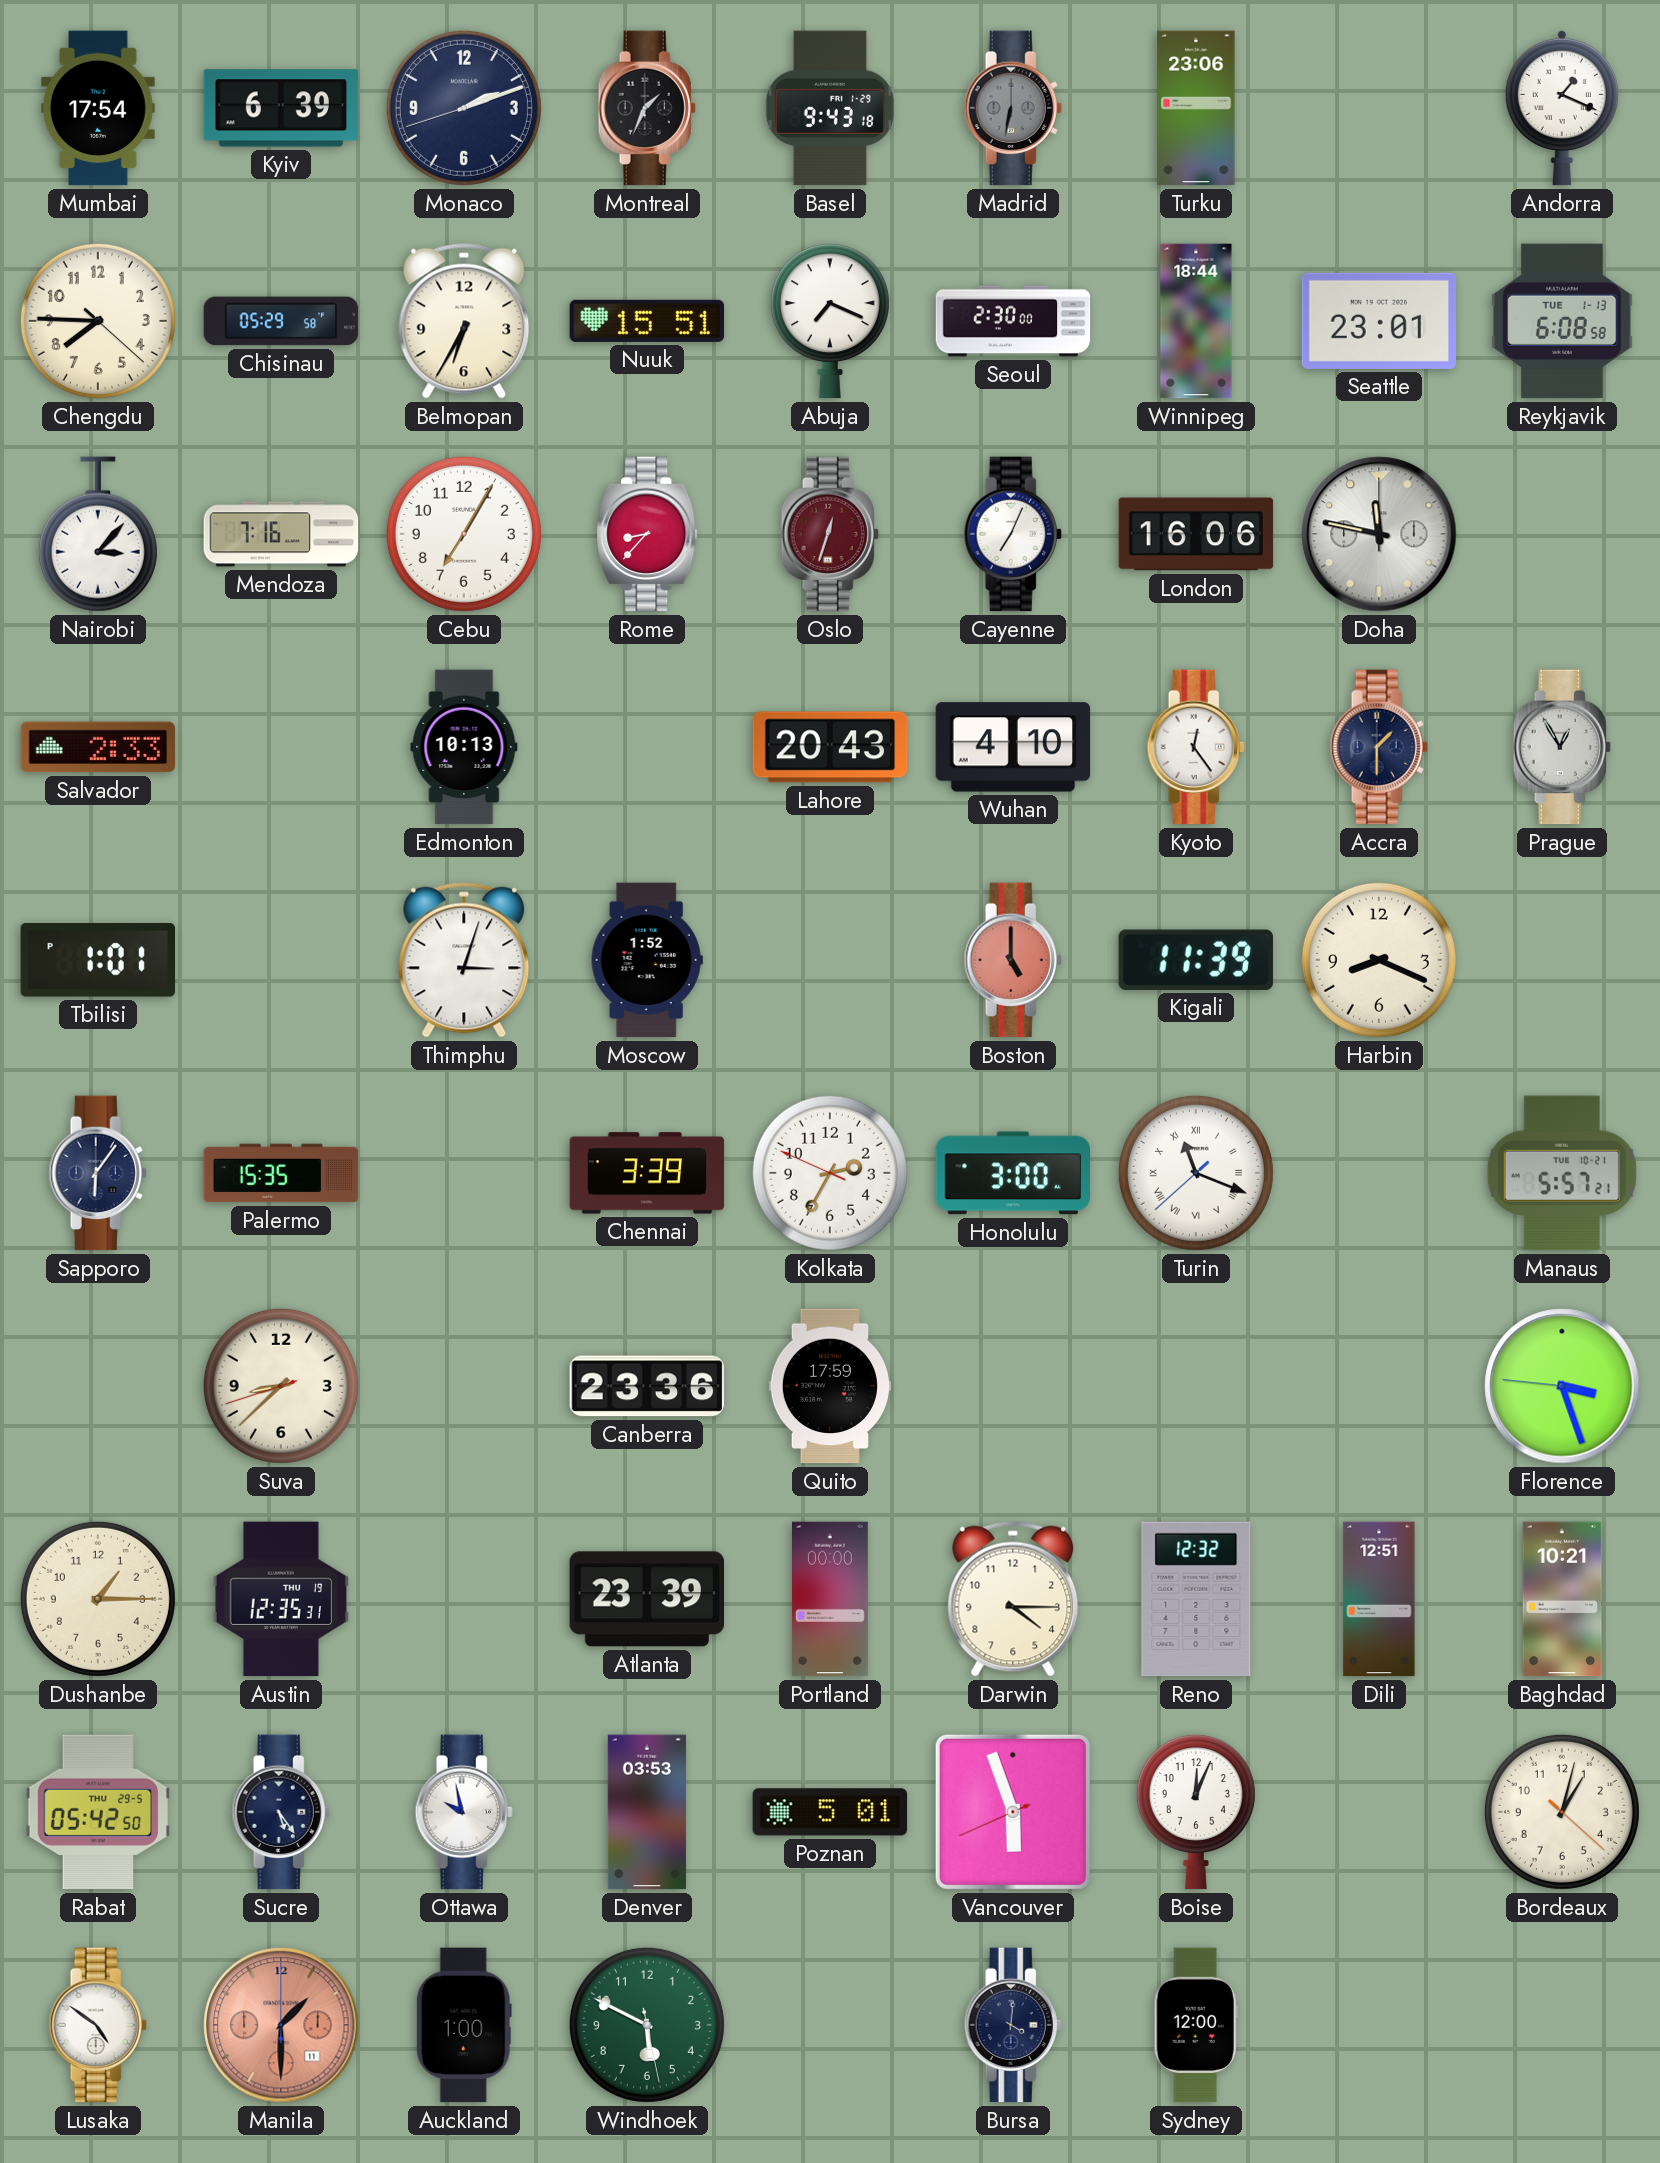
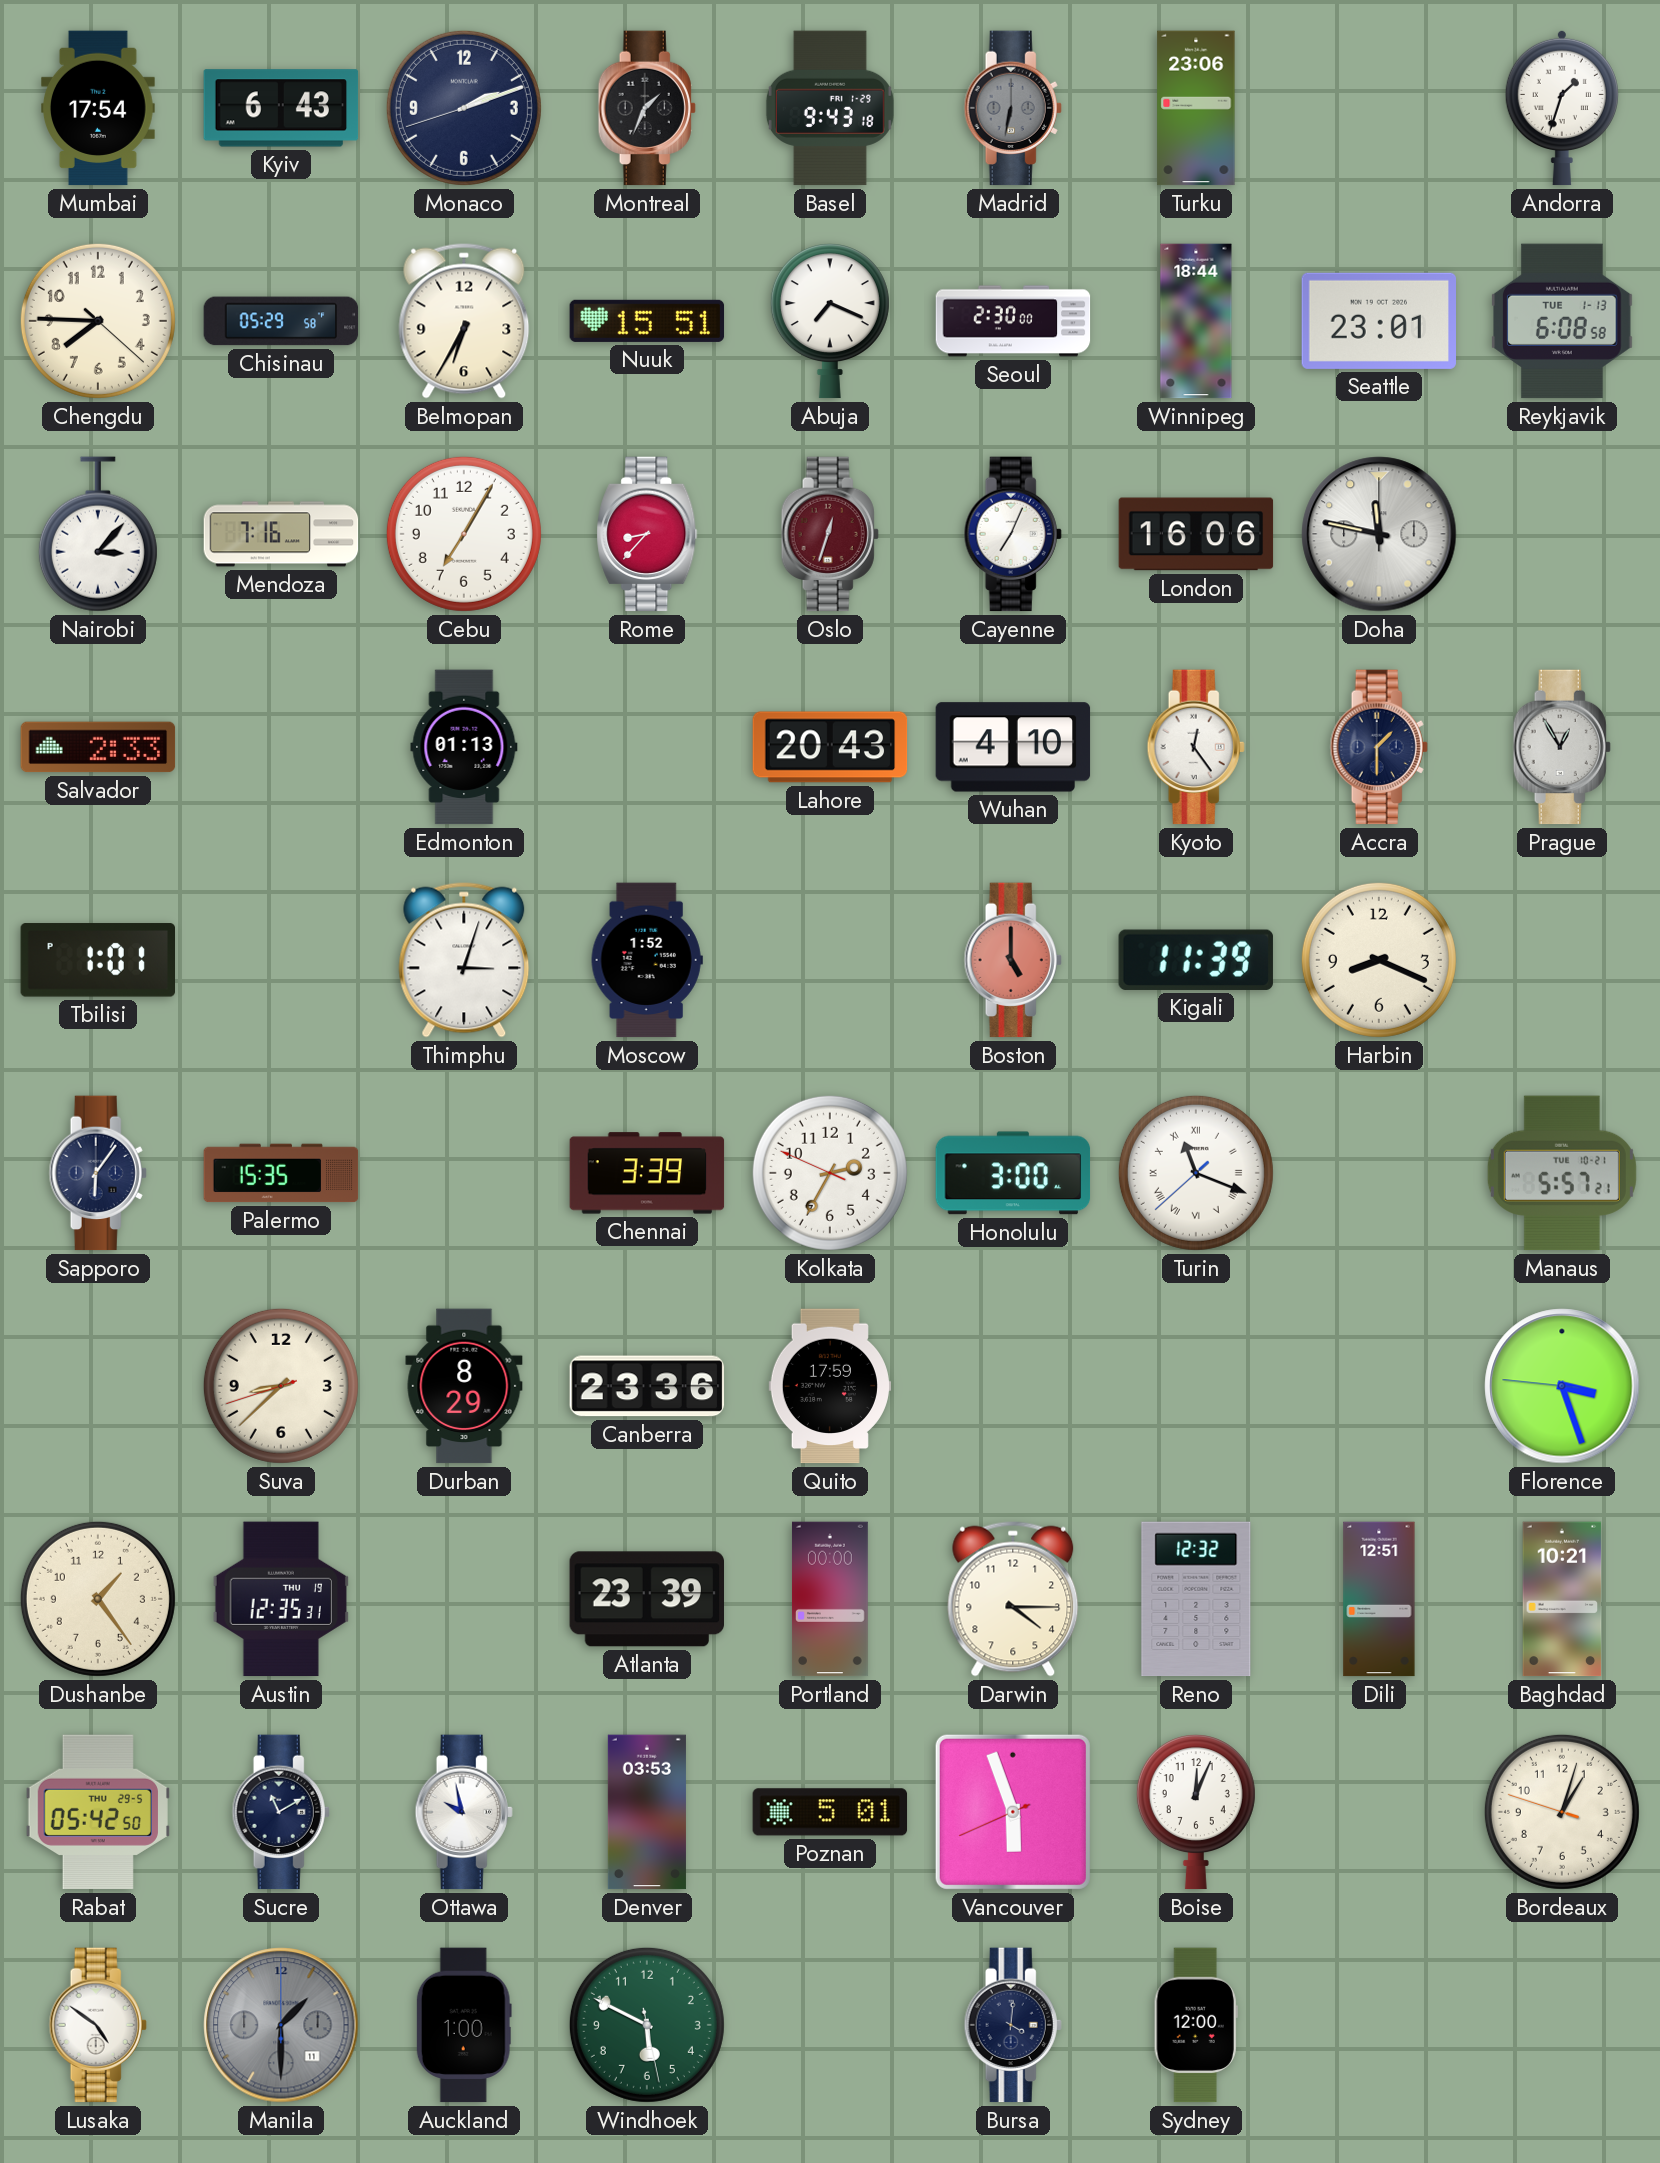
Kyiv: 6:39 -> 6:43 (281, 108)
Andorra: 1:19 -> 1:33 (1562, 108)
Edmonton: 10:13 -> 01:13 (464, 747)
Durban: none -> 8:29 (464, 1386)
Dushanbe: 1:15 -> 1:24 (98, 1599)
Sucre: 5:24 -> 11:10 (281, 1812)
Bordeaux: 1:02:22 -> 1:02:48 (1562, 1812)
Manila dial: salmon -> grey (281, 2025)
